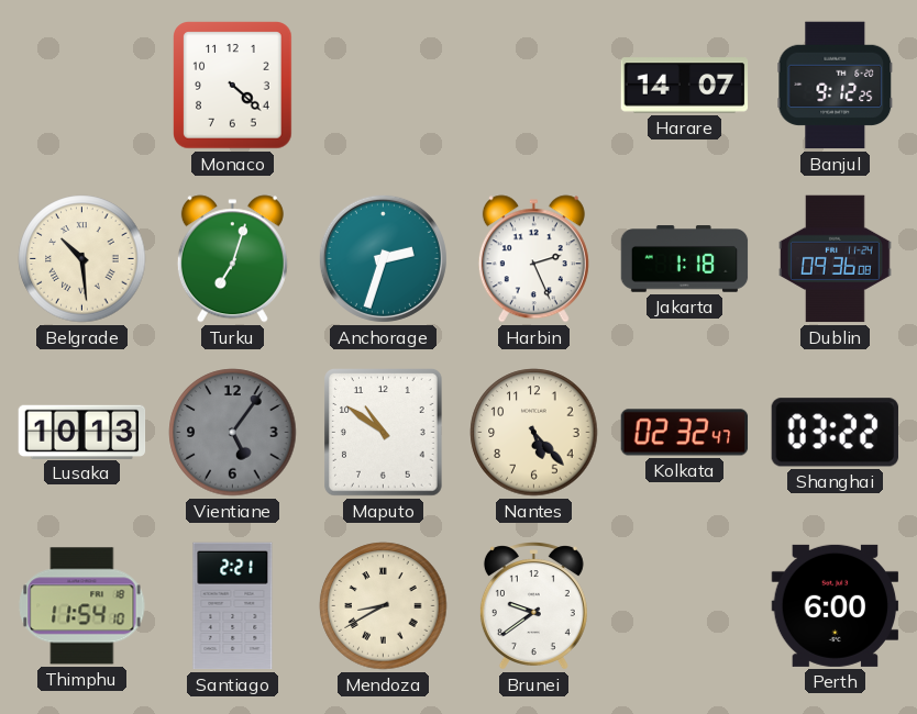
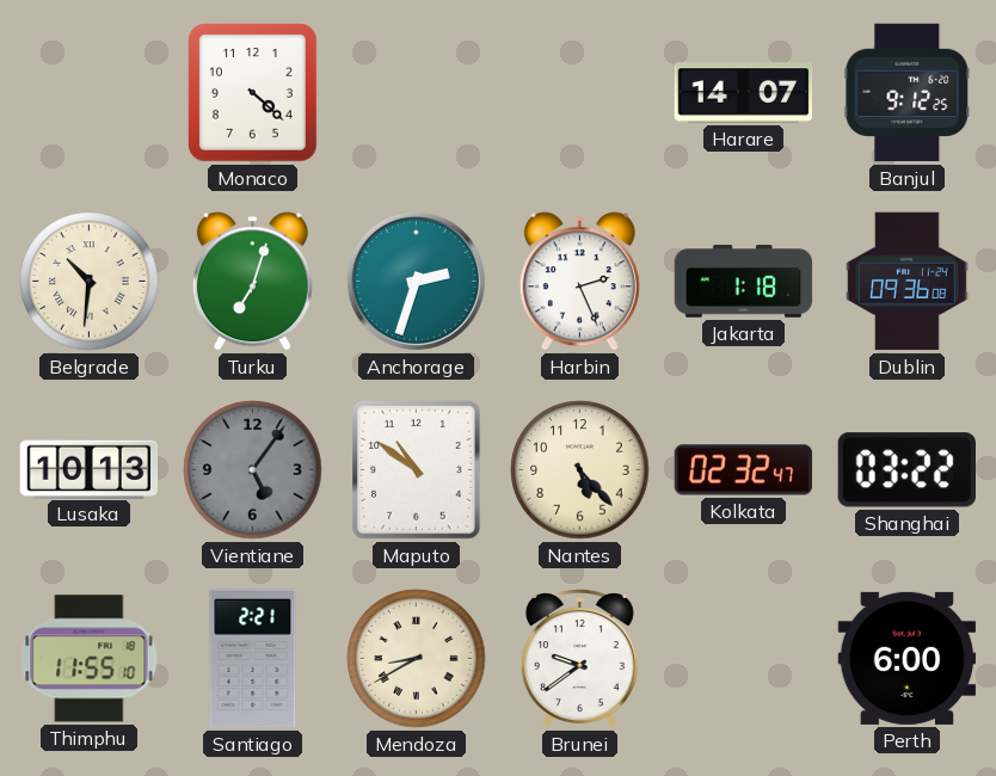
Belgrade: 10:29 -> 10:31 (90, 282)
Thimphu: 11:54 -> 11:55 (90, 659)
